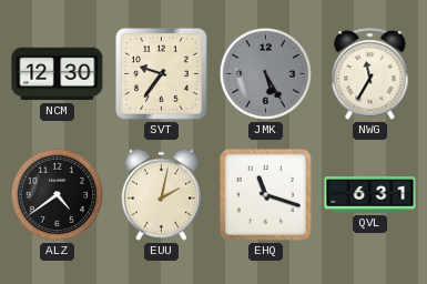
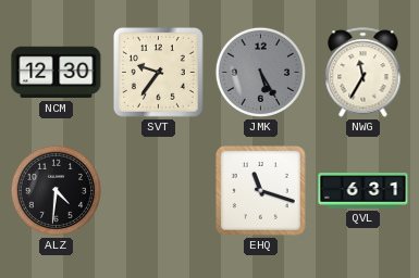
ALZ: 4:39 -> 4:31 (56, 190)
EUU: 2:02 -> none (162, 194)
